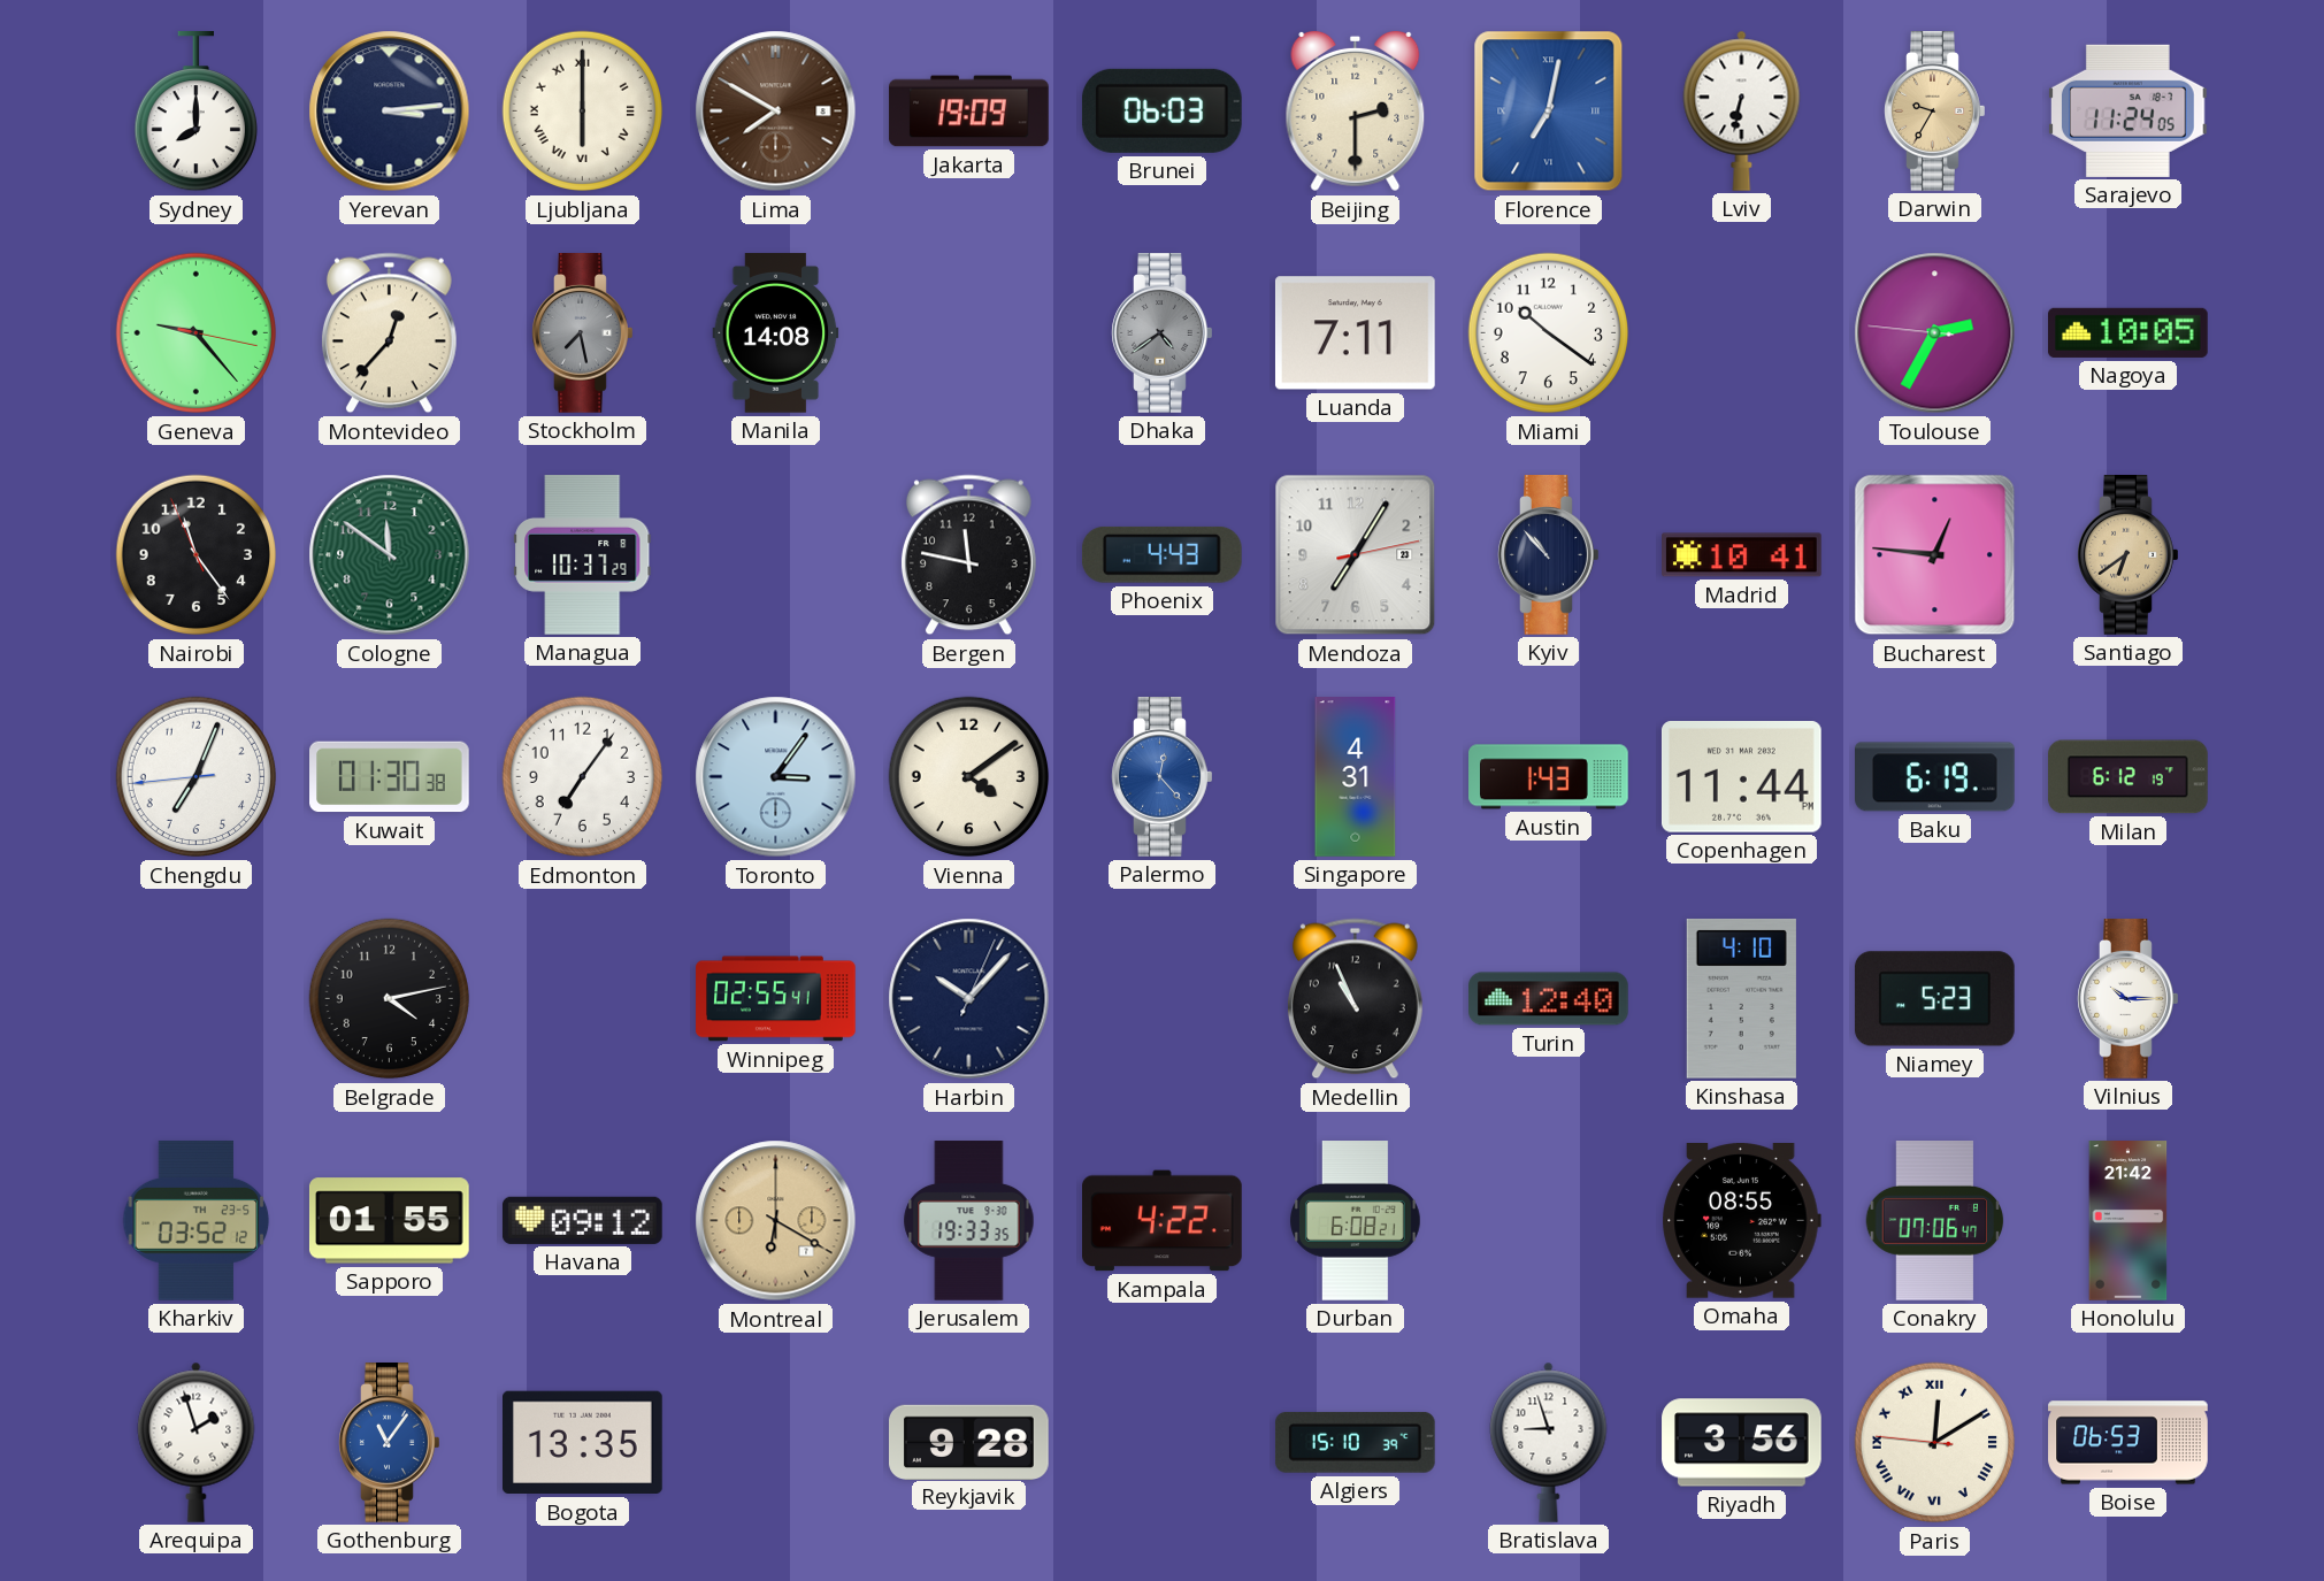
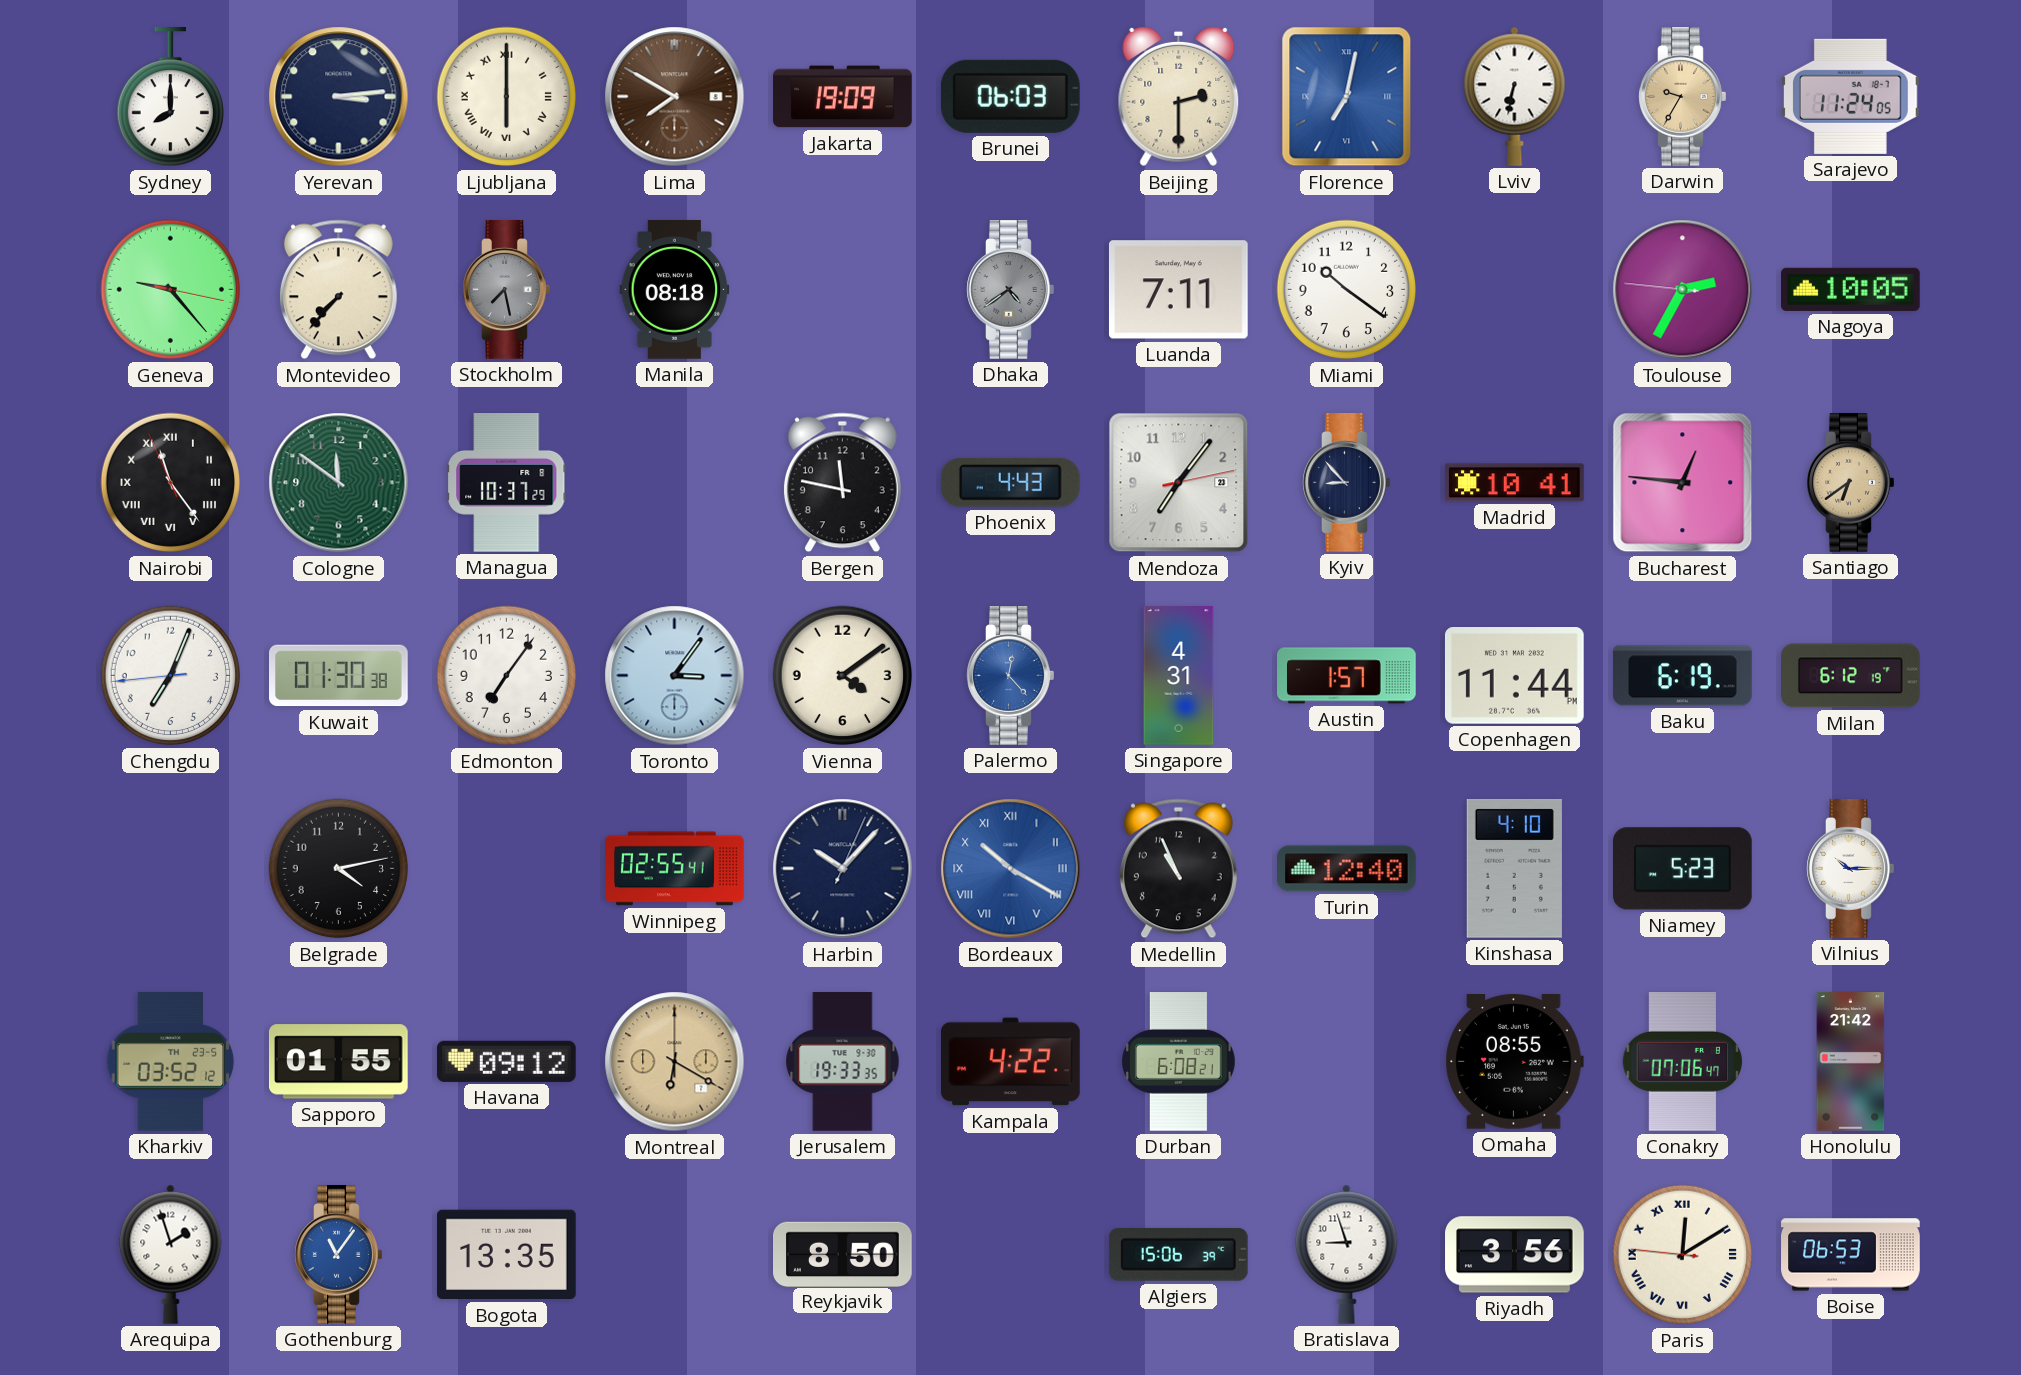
Montevideo: 12:37 -> 7:37 (338, 290)
Manila: 14:08 -> 08:18 (675, 290)
Nairobi numerals: Arabic -> Roman (171, 483)
Mendoza: 7:05 -> 7:06 (1179, 483)
Kyiv: 10:53 -> 8:53 (1347, 483)
Austin: 1:43 -> 1:57 (1347, 676)
Bordeaux: none -> 10:20 (1011, 869)
Reykjavik: 9:28 -> 8:50 (843, 1254)
Algiers: 15:10 -> 15:06 (1178, 1254)
